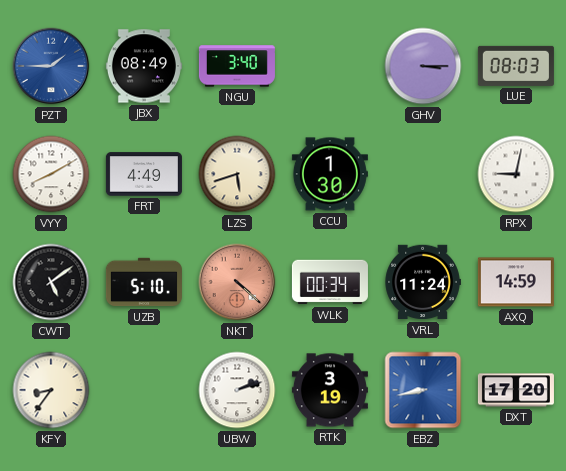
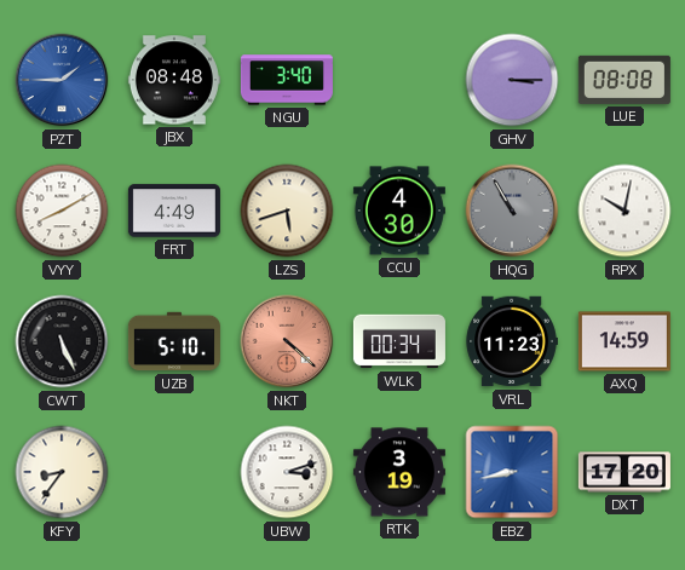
JBX: 08:49 -> 08:48 (174, 80)
LUE: 08:03 -> 08:08 (624, 80)
CCU: 1:30 -> 4:30 (399, 211)
HQG: none -> 10:55 (512, 211)
RPX: 9:02 -> 10:02 (624, 211)
CWT: 5:09 -> 5:26 (62, 341)
VRL: 11:24 -> 11:23 (512, 341)
UBW: 2:12 -> 3:12 (287, 472)
